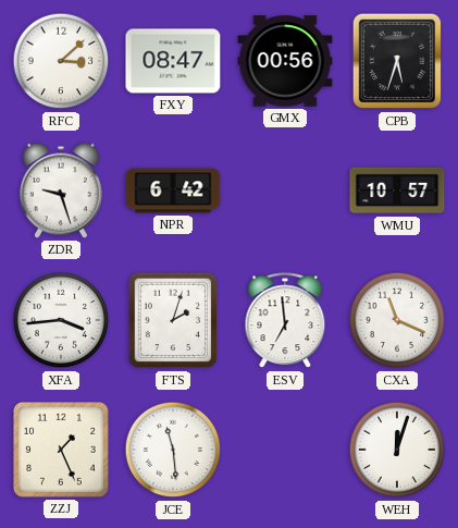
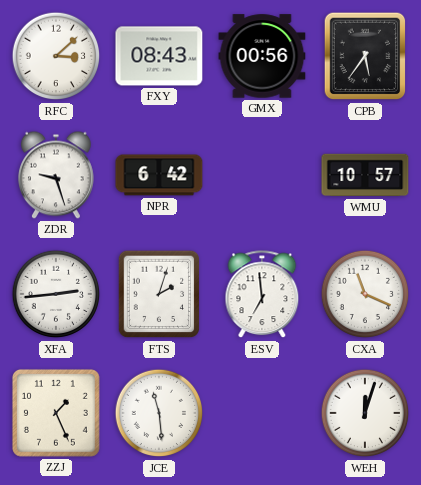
FXY: 08:47 -> 08:43 (159, 56)
CPB: 5:33 -> 5:36 (365, 56)
XFA: 3:44 -> 2:44 (56, 294)
